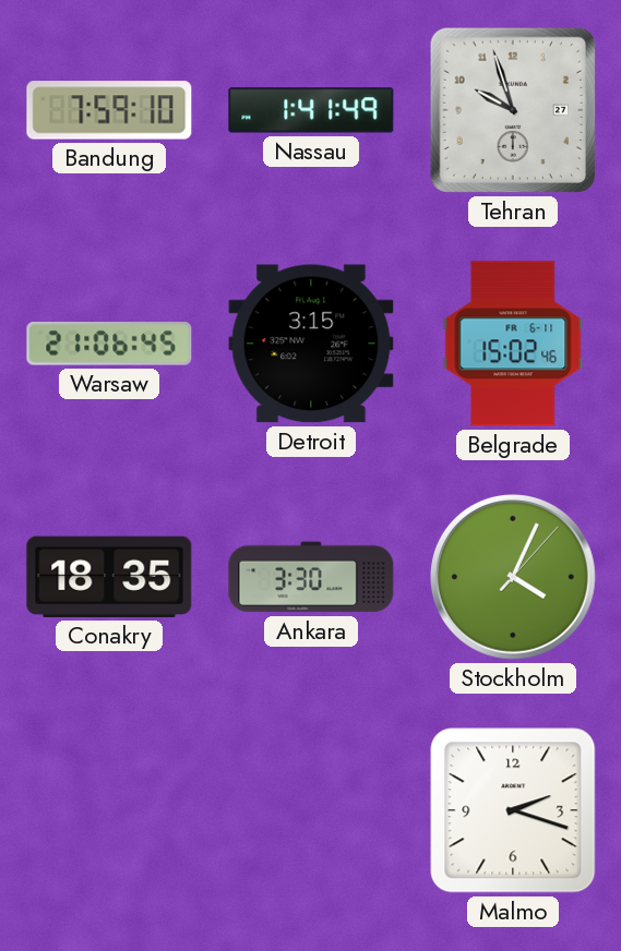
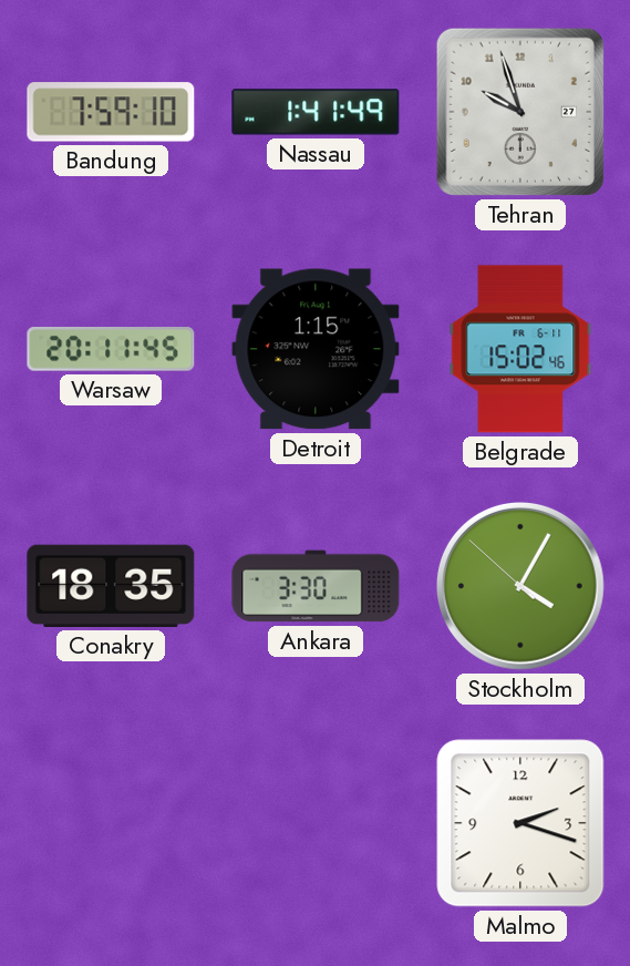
Warsaw: 21:06 -> 20:11 (111, 350)
Detroit: 3:15 -> 1:15 (316, 349)
Stockholm: 4:04:07 -> 4:04:52 (520, 586)
